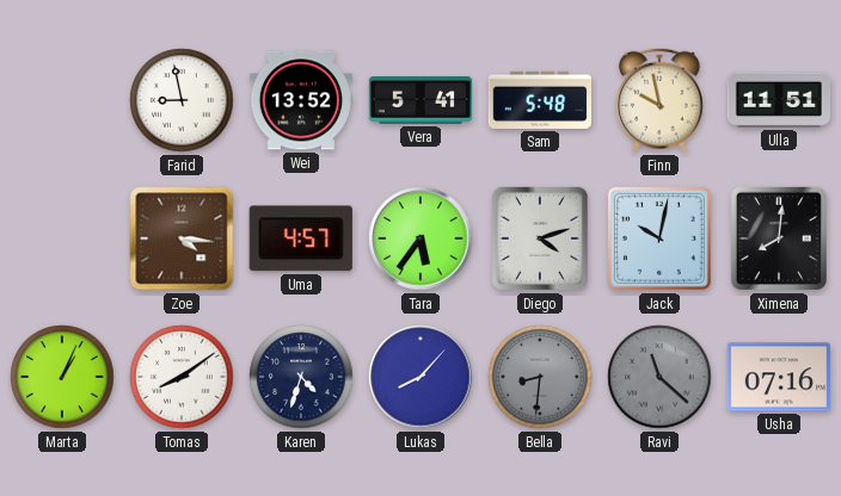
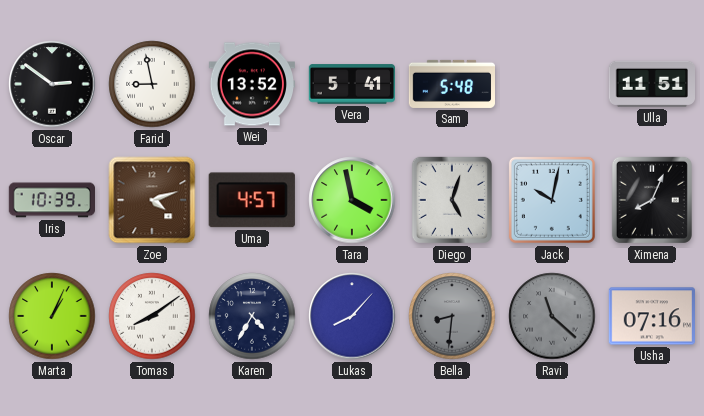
Oscar: none -> 2:51 (52, 84)
Finn: 9:58 -> none (659, 100)
Iris: none -> 10:39 (52, 200)
Zoe: 4:16 -> 4:12 (152, 200)
Tara: 5:36 -> 3:58 (352, 200)
Diego: 4:12 -> 5:03 (452, 200)
Ximena: 8:01 -> 8:04 (652, 200)
Karen: 4:33 -> 4:35 (252, 316)
